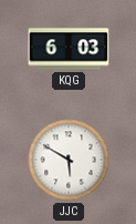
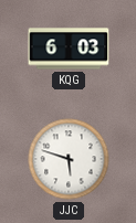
JJC: 5:50 -> 5:48 (69, 159)
